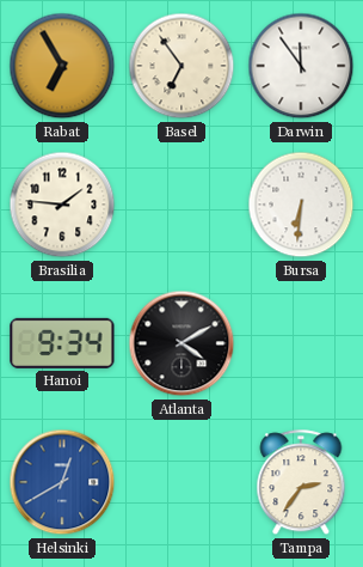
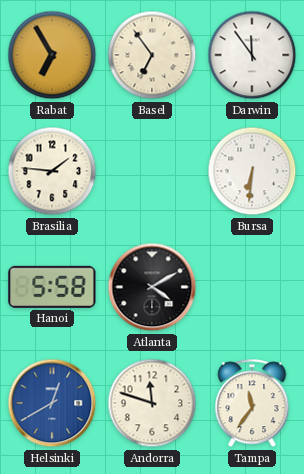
Hanoi: 9:34 -> 5:58 (52, 287)
Andorra: none -> 11:48 (152, 403)
Tampa: 2:36 -> 11:36 (252, 404)
